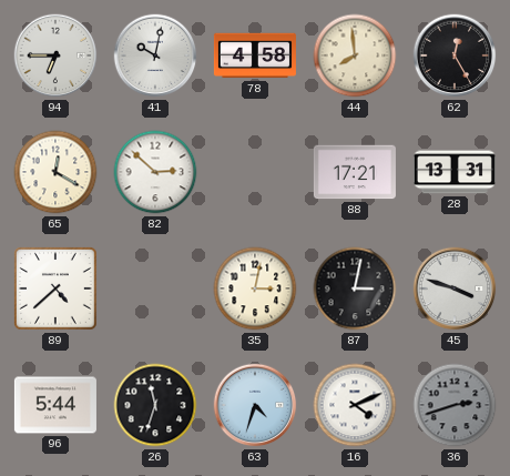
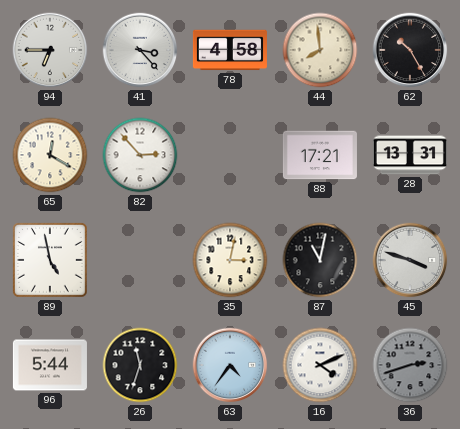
41: 10:02 -> 3:23 (140, 50)
62: 12:25 -> 10:25 (410, 50)
82: 2:52 -> 2:53 (140, 155)
89: 4:38 -> 4:58 (51, 261)
87: 3:02 -> 11:02 (320, 260)
63: 4:33 -> 4:36 (230, 365)
